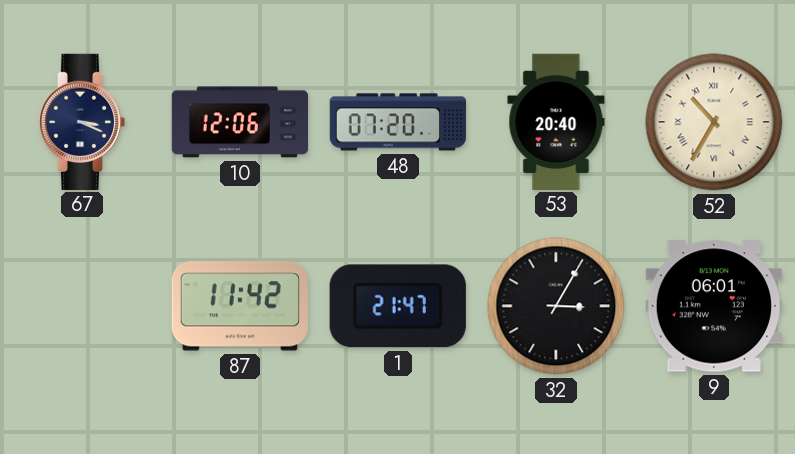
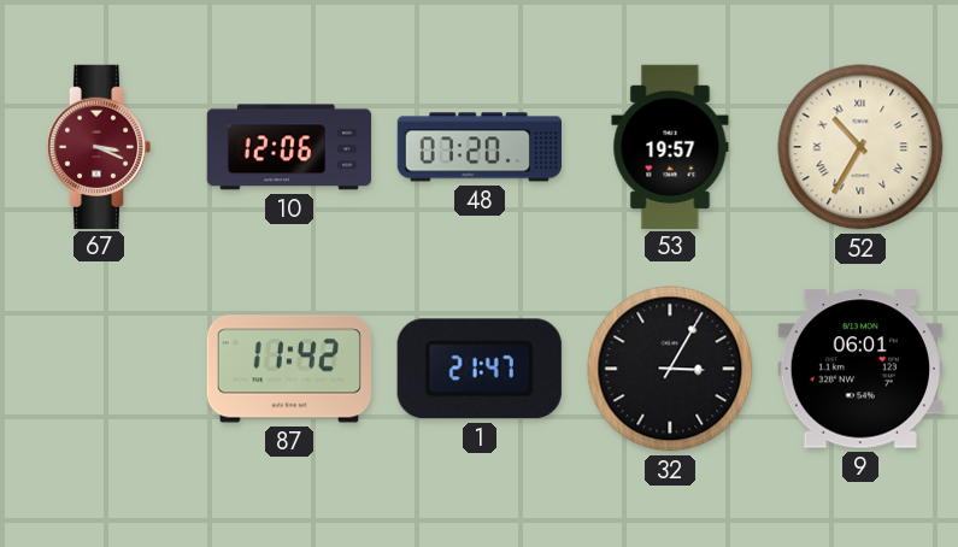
67 dial: navy -> burgundy (99, 146)
53: 20:40 -> 19:57 (670, 146)
